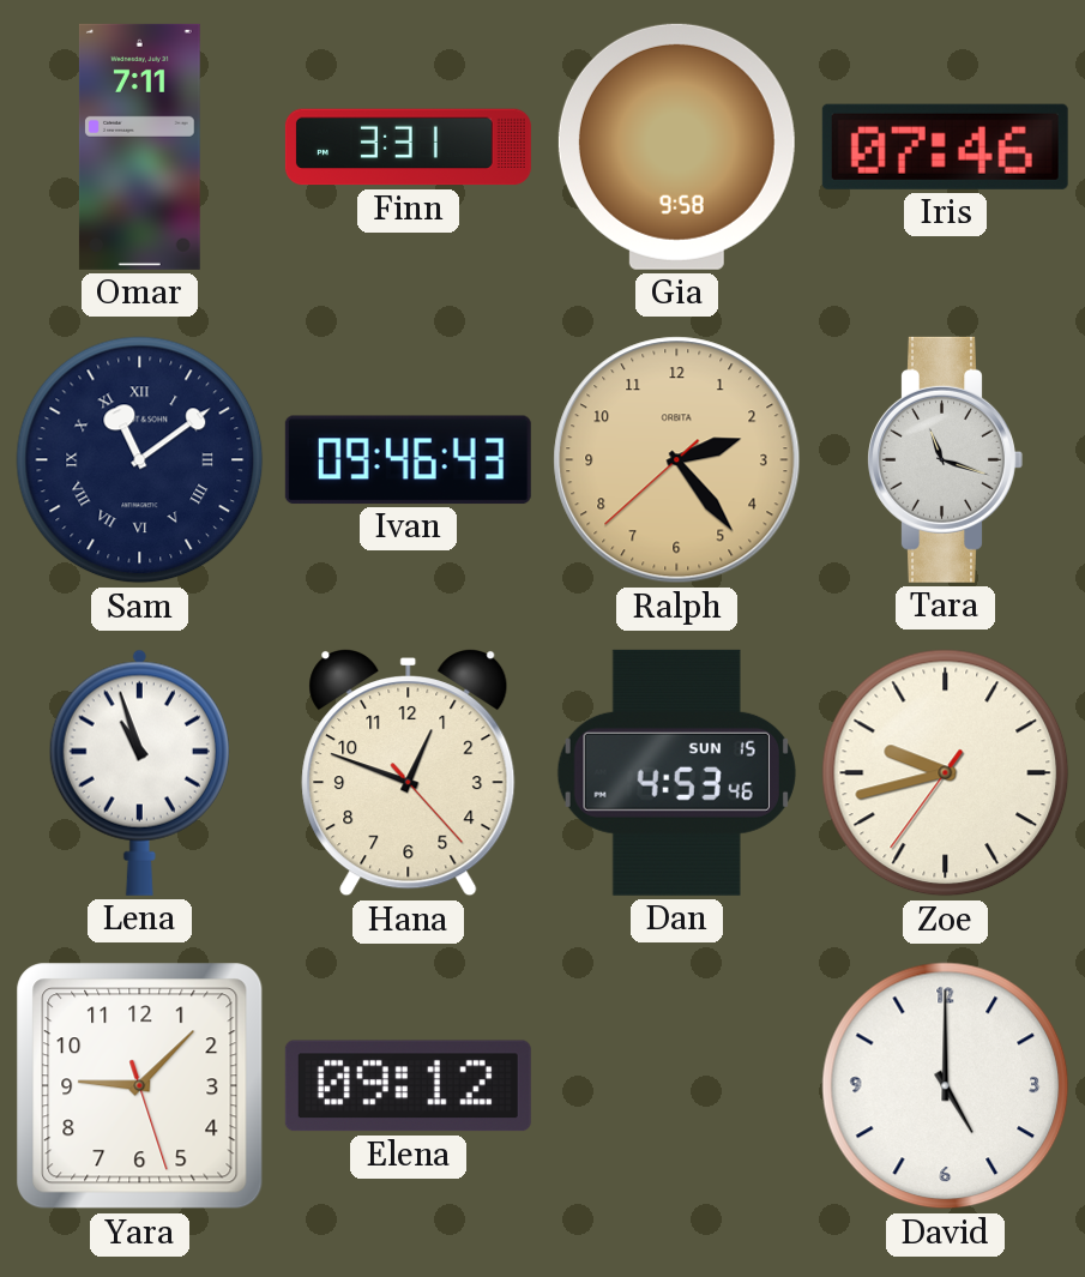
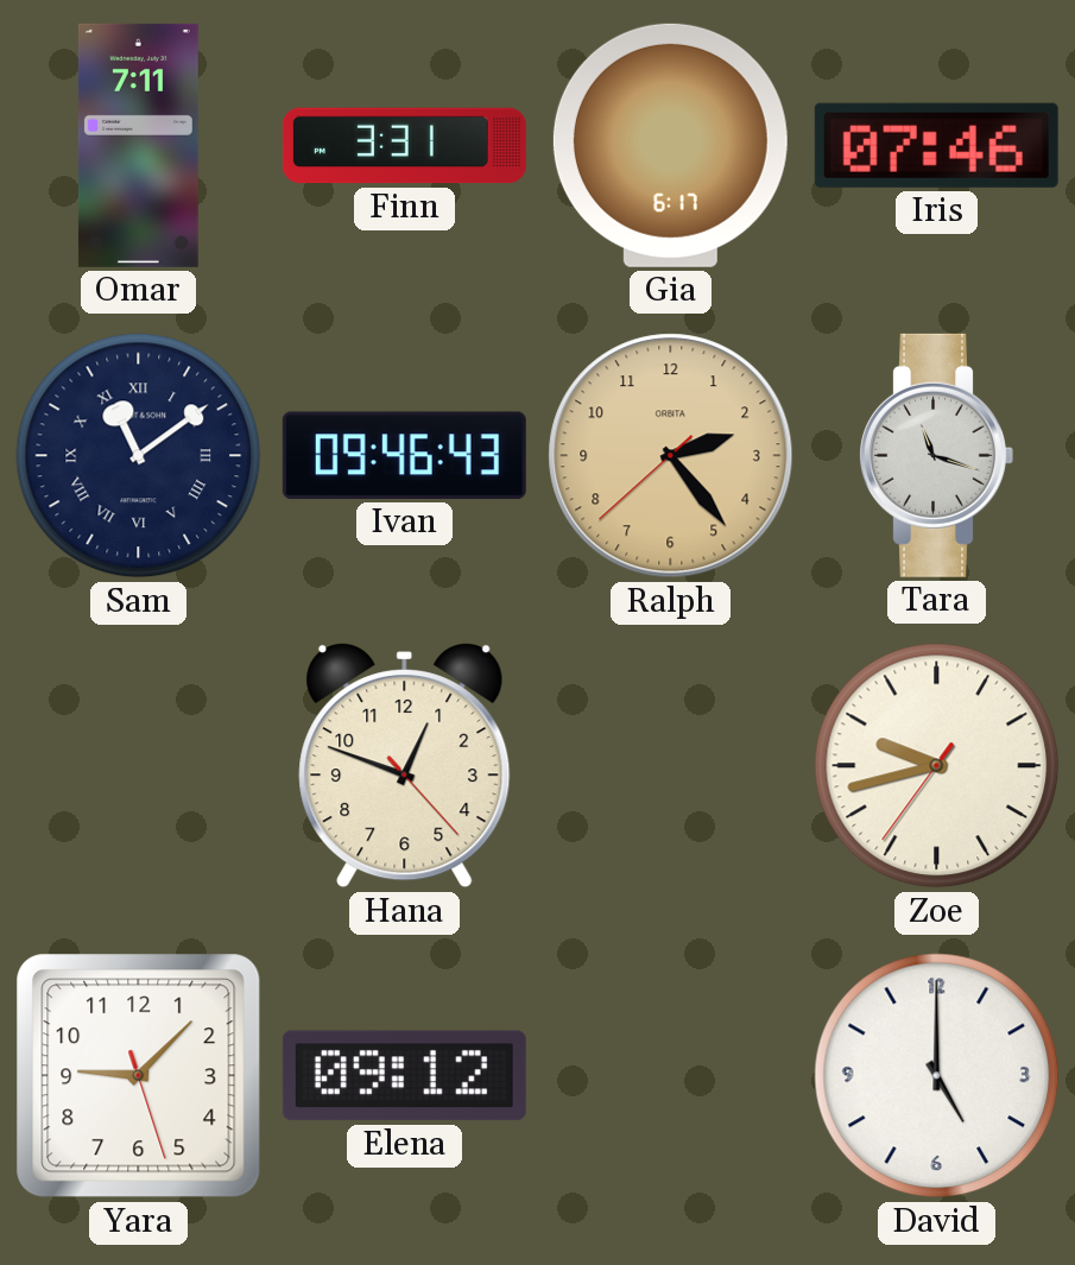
Gia: 9:58 -> 6:17 (670, 145)
Lena: 10:57 -> none (139, 772)
Dan: 4:53 -> none (676, 772)
